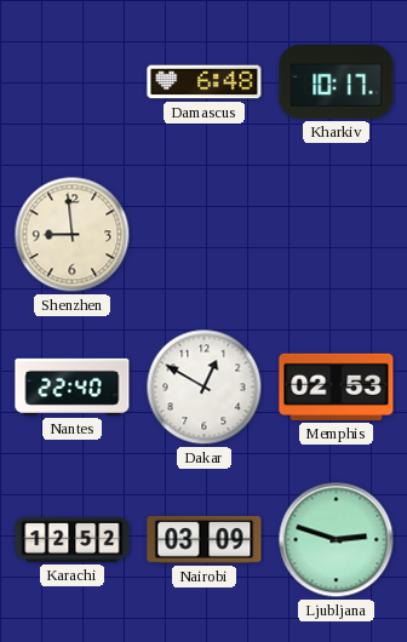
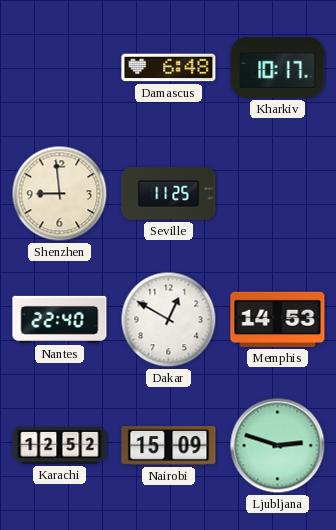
Seville: none -> 11:25 (169, 194)
Memphis: 02:53 -> 14:53 (278, 319)
Nairobi: 03:09 -> 15:09 (169, 445)
